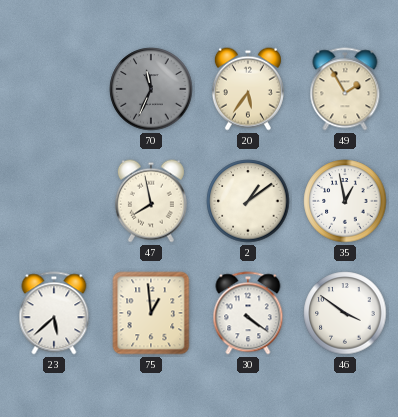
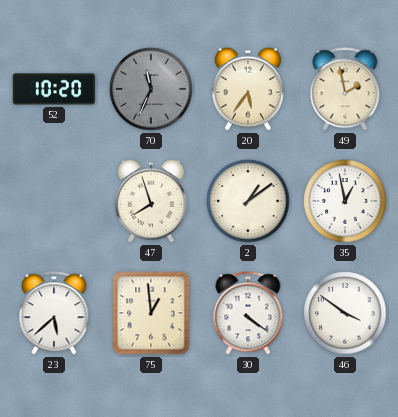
52: none -> 10:20 (54, 89)
49: 1:55 -> 1:58 (345, 89)
47: 7:58 -> 7:57 (151, 201)
